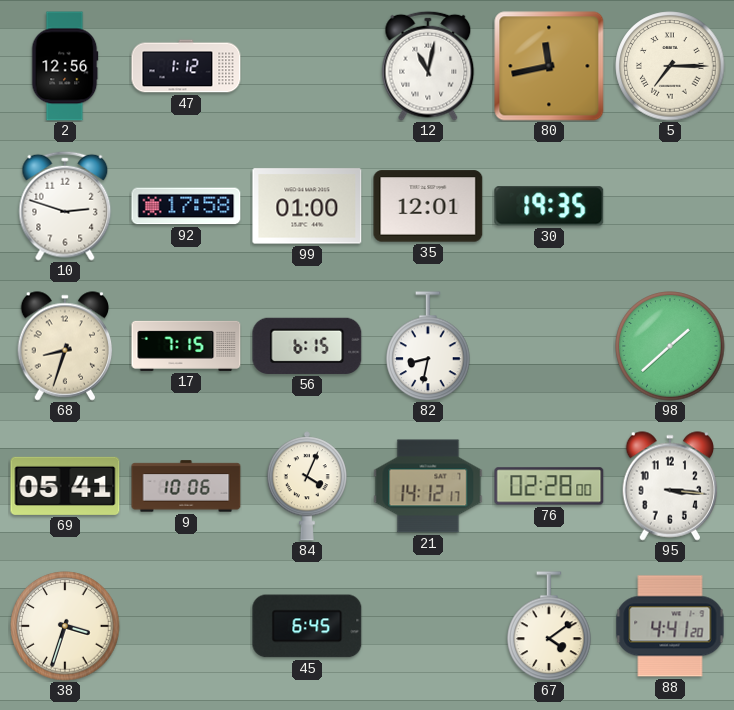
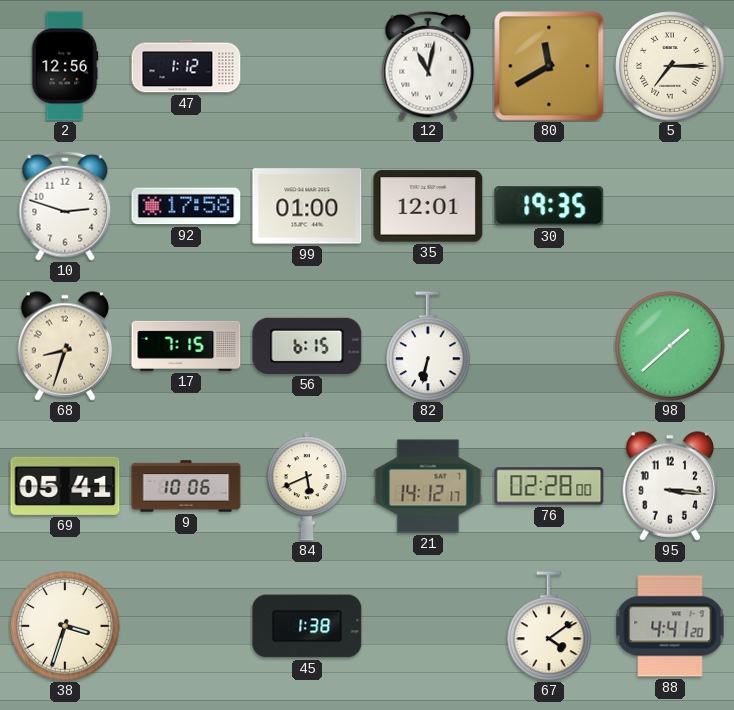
80: 11:43 -> 11:40 (549, 66)
82: 8:32 -> 6:32 (428, 346)
84: 4:04 -> 5:41 (307, 486)
45: 6:45 -> 1:38 (307, 626)
